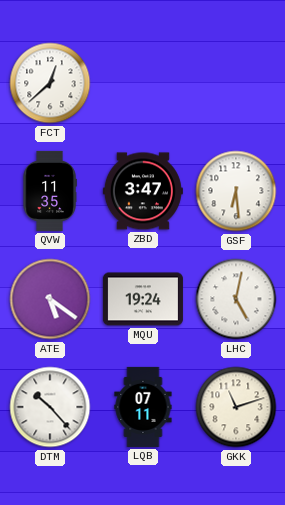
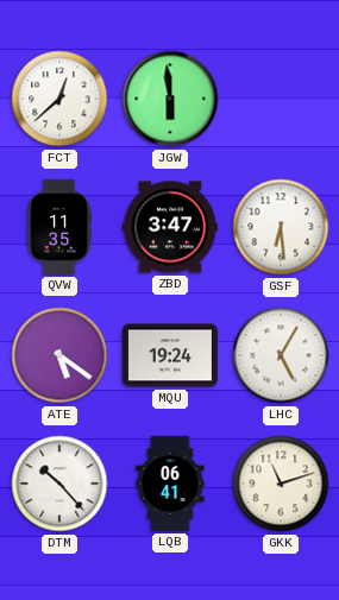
JGW: none -> 5:59 (170, 99)
LHC: 5:02 -> 5:05 (281, 355)
LQB: 07:11 -> 06:41 (170, 484)
